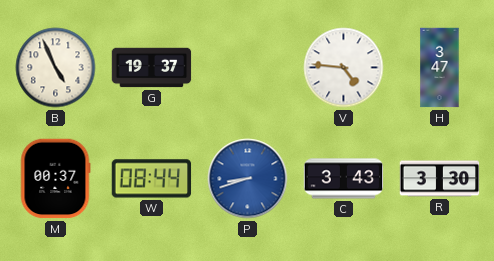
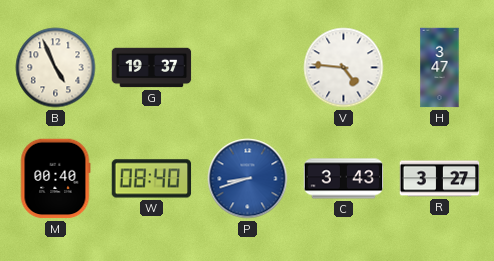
M: 00:37 -> 00:40 (55, 179)
W: 08:44 -> 08:40 (152, 179)
R: 3:30 -> 3:27 (440, 179)
